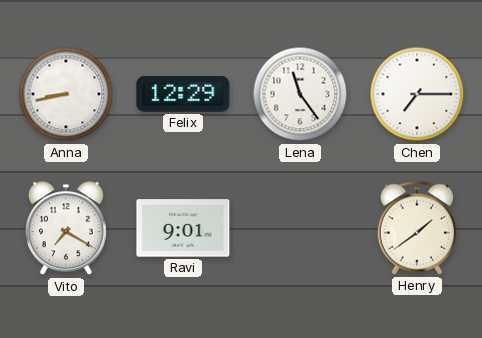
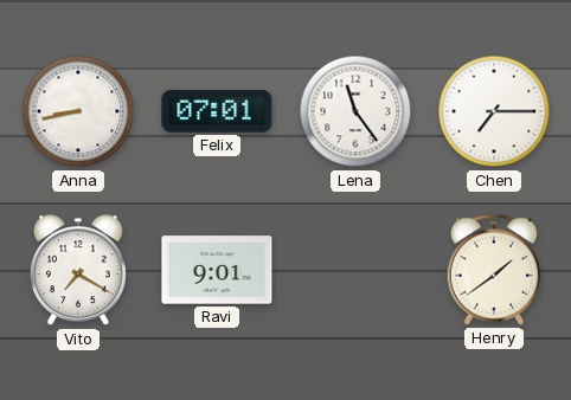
Felix: 12:29 -> 07:01 (217, 112)
